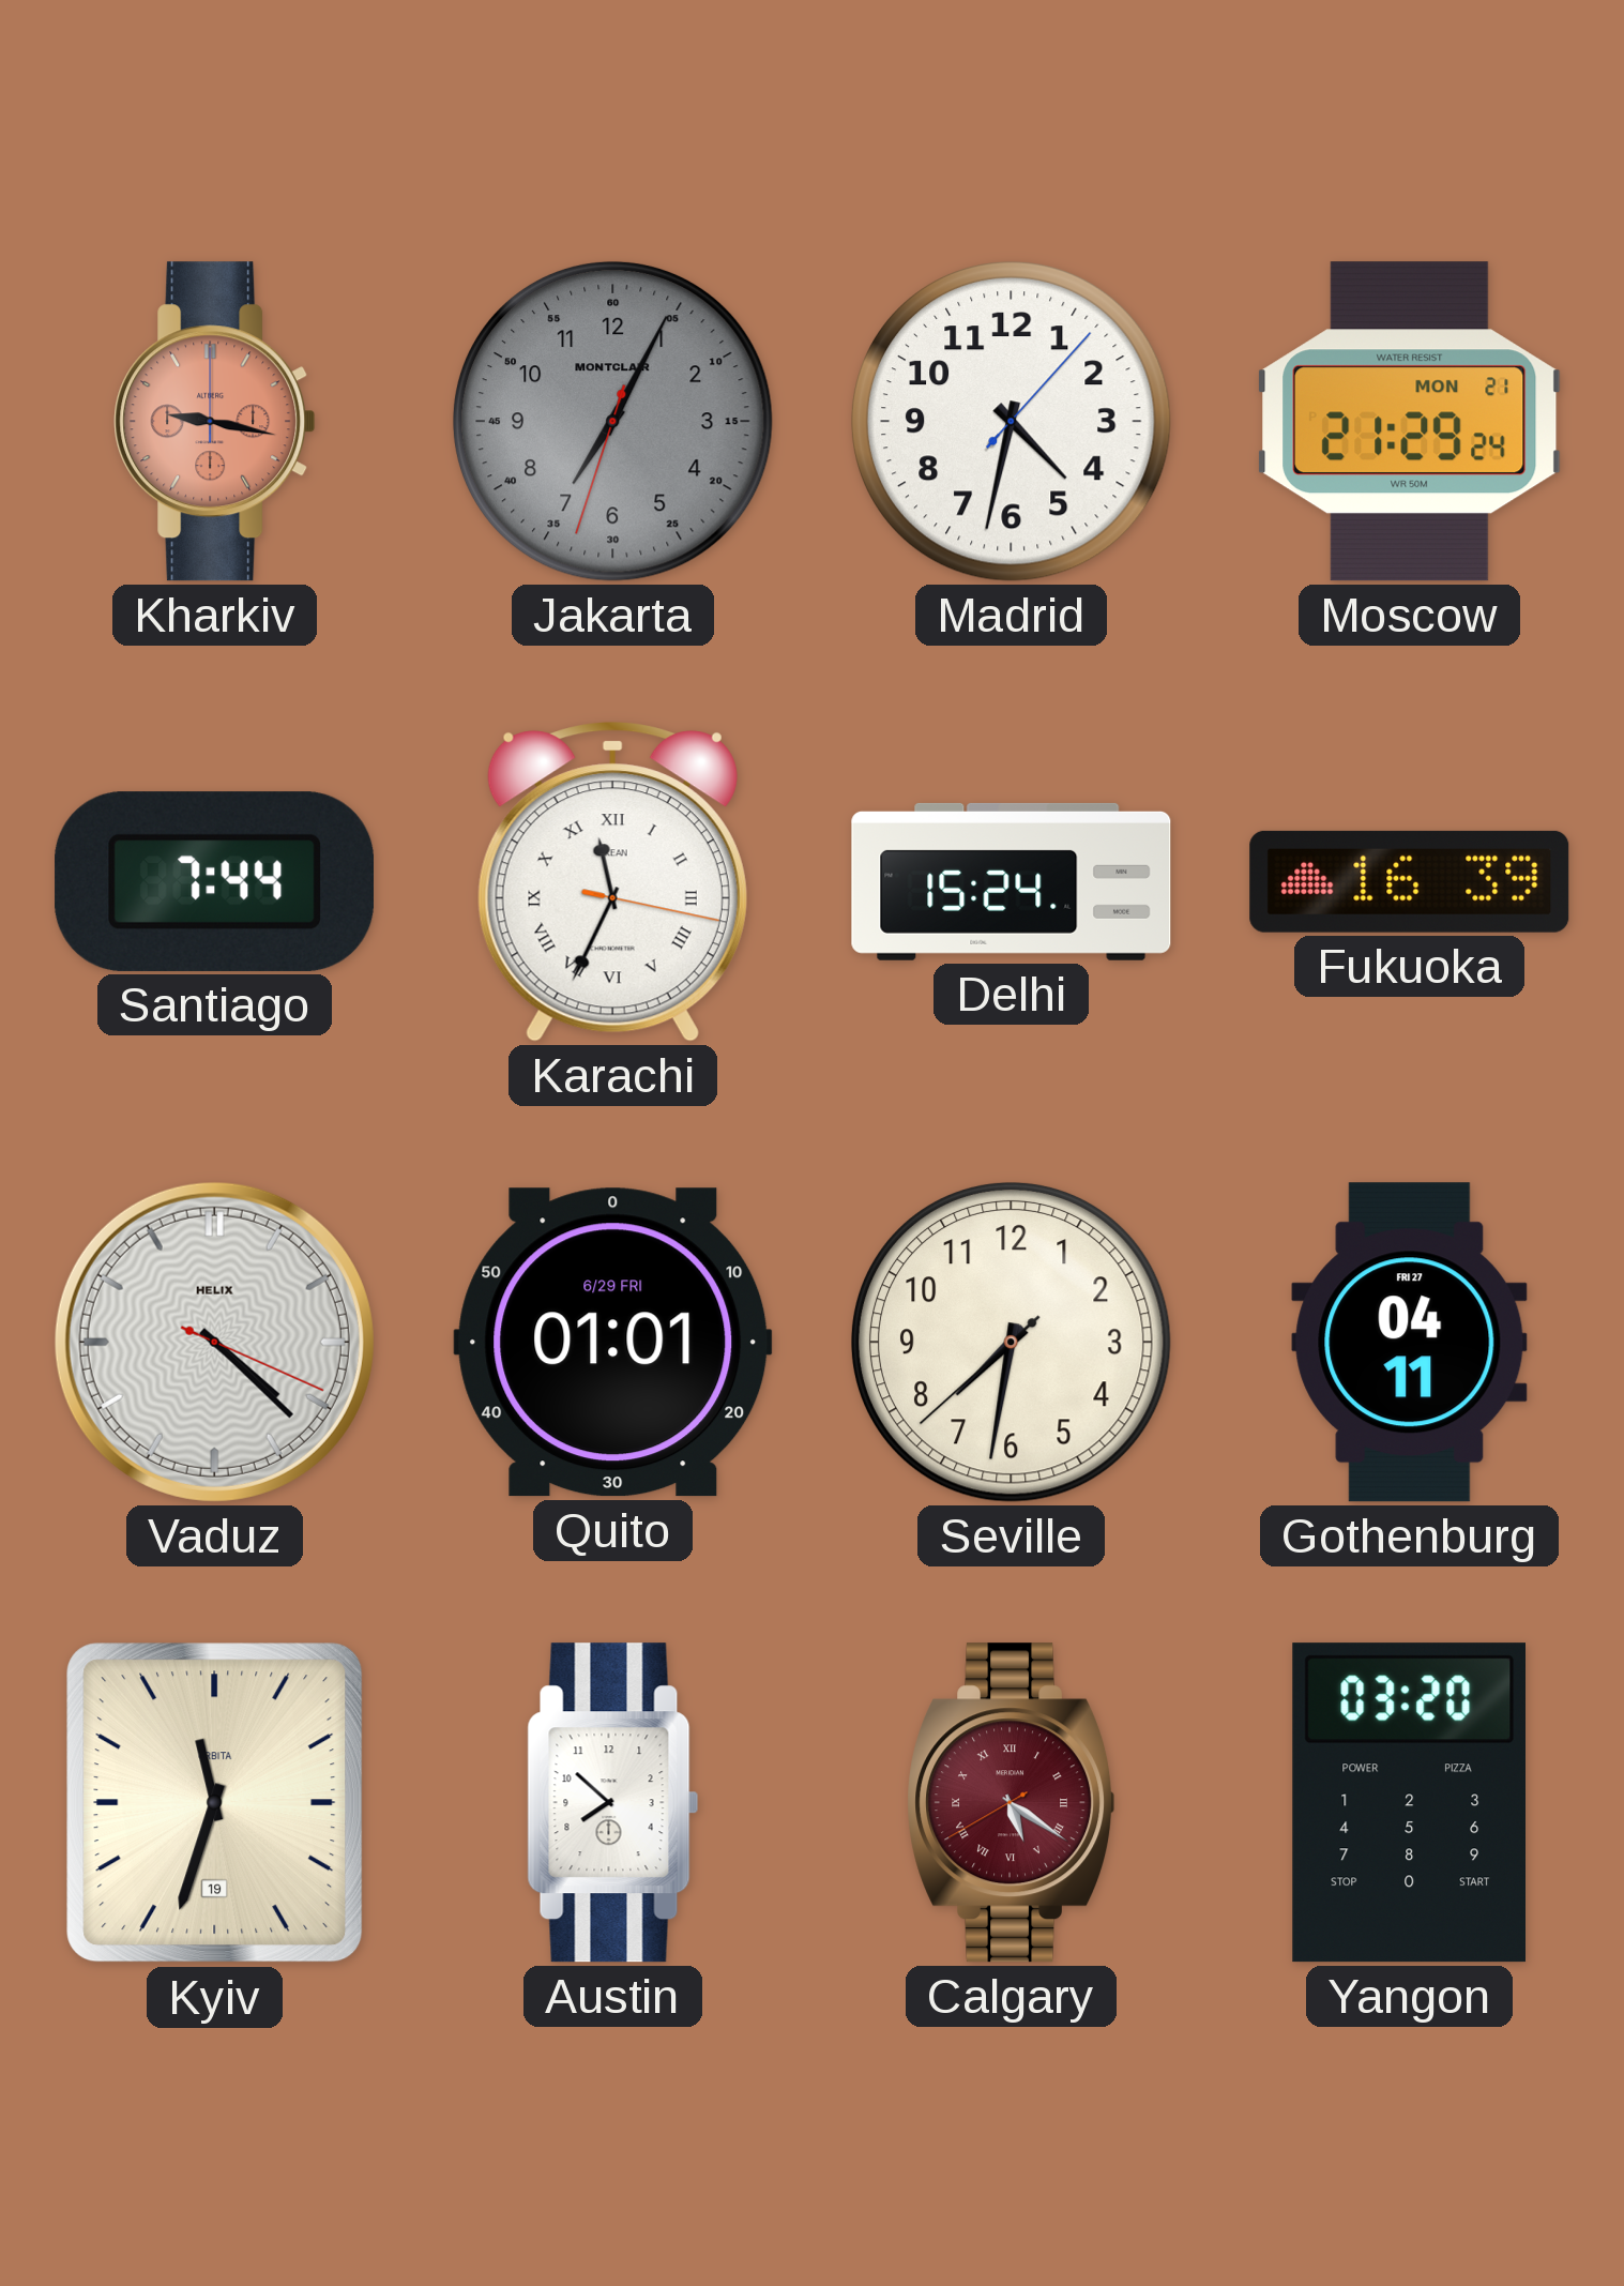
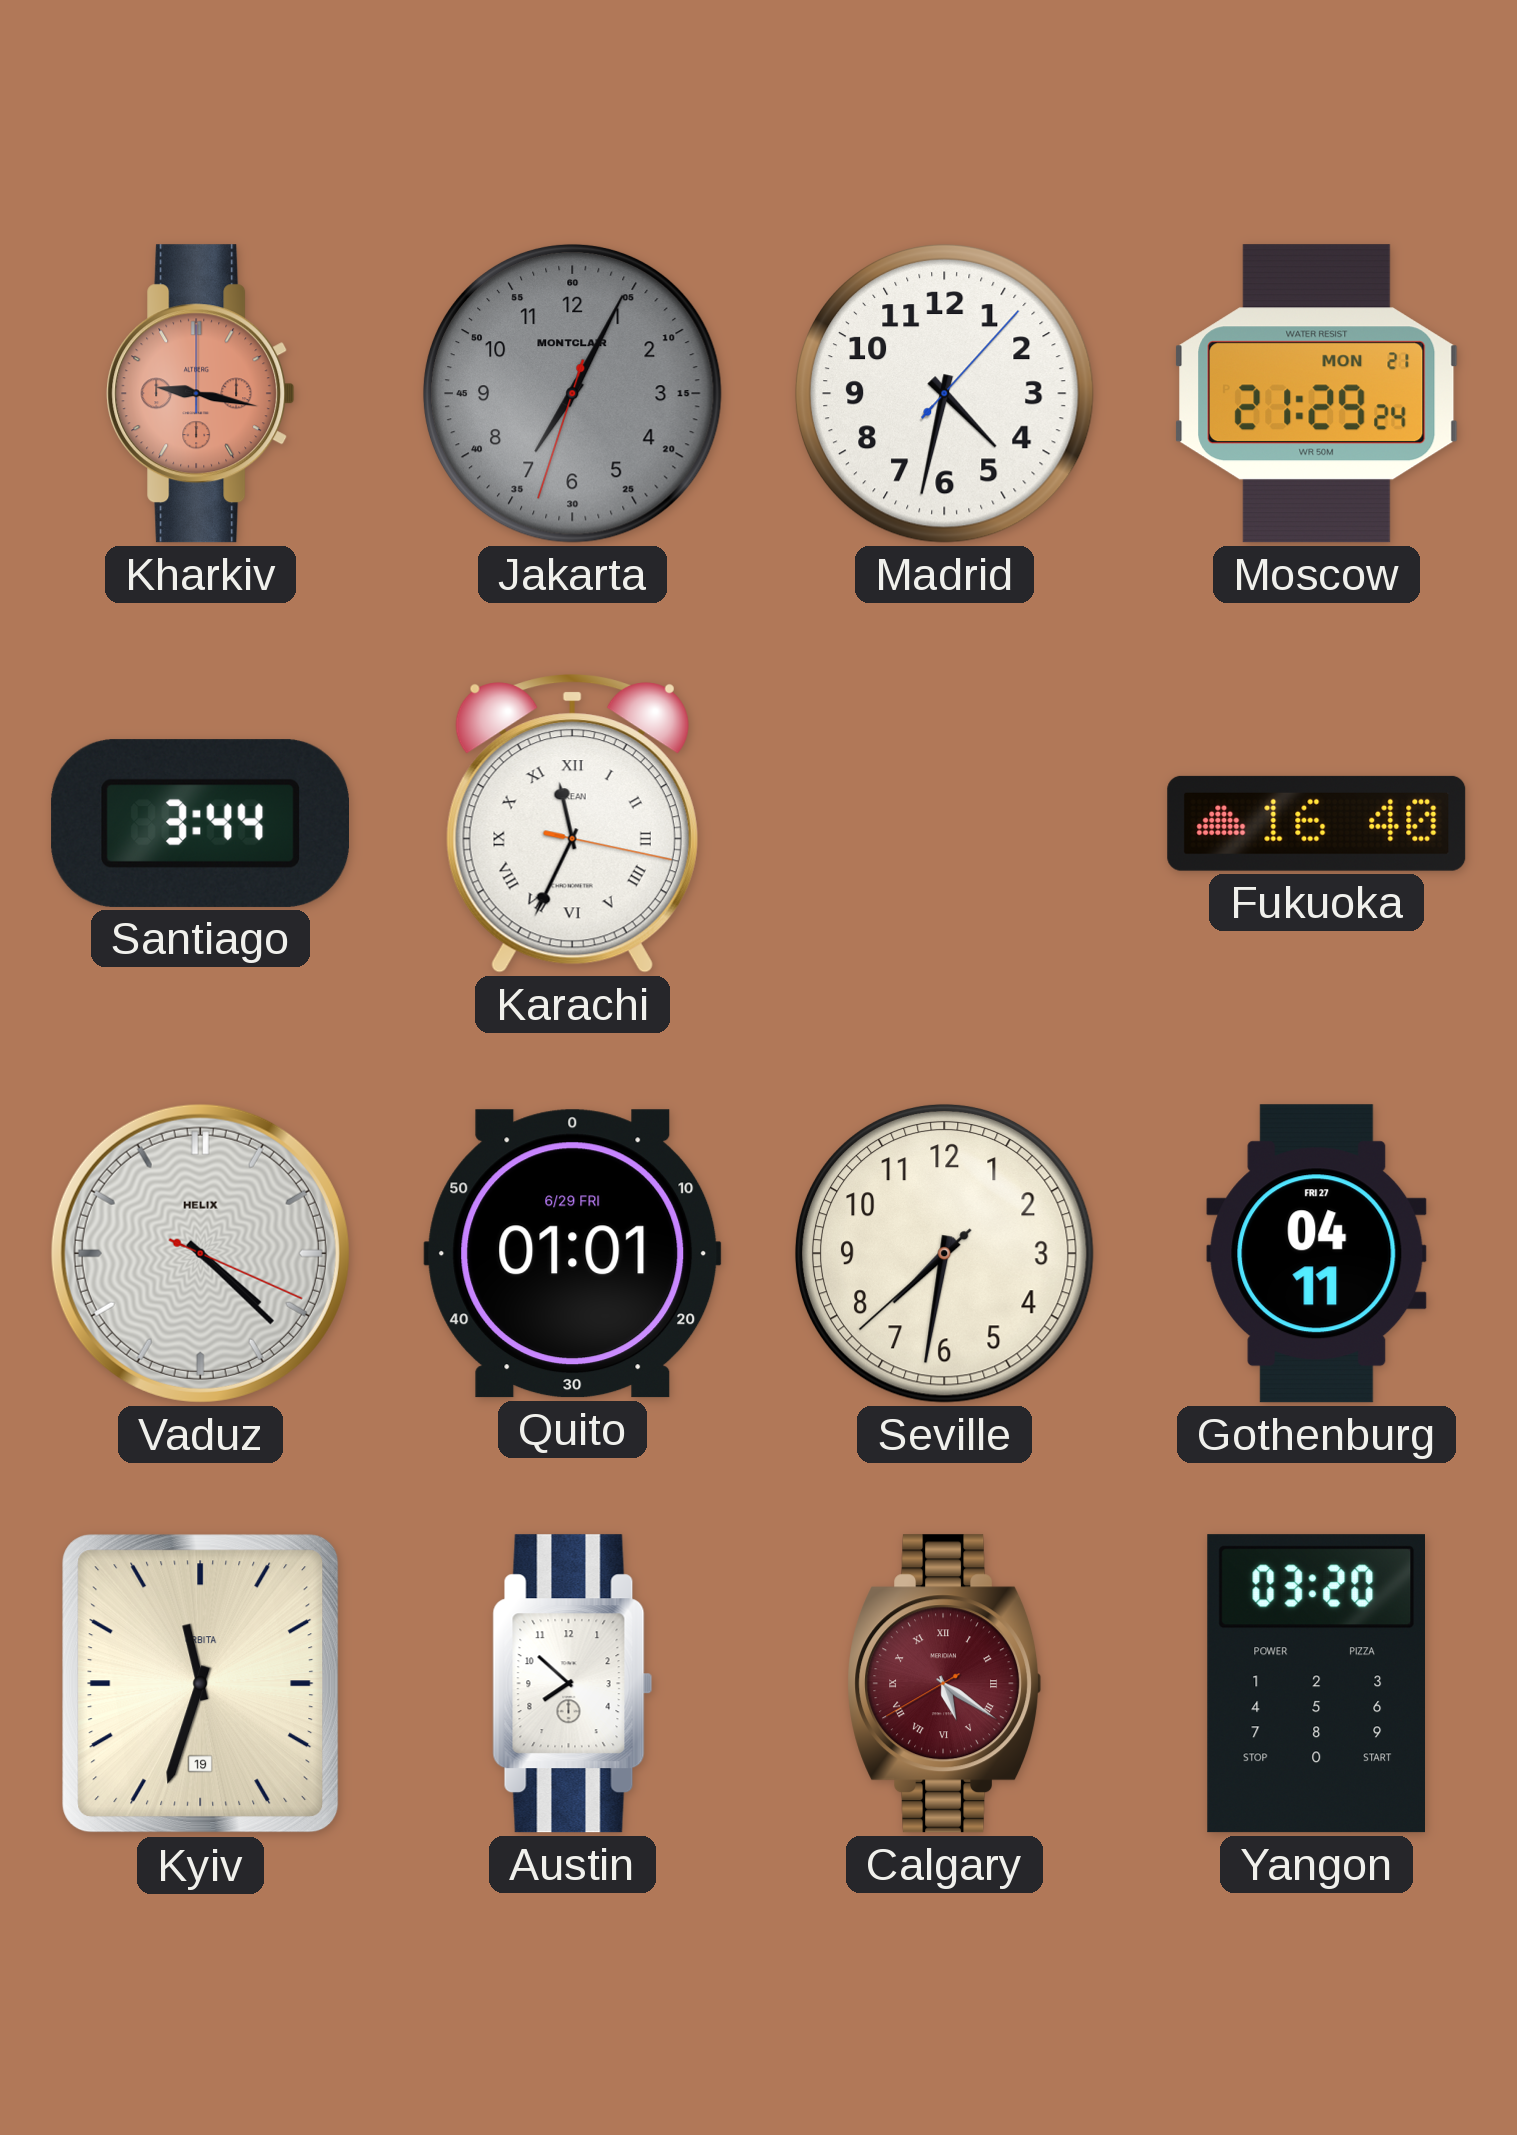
Santiago: 7:44 -> 3:44 (200, 823)
Delhi: 15:24 -> none (1012, 881)
Fukuoka: 16:39 -> 16:40 (1317, 823)
